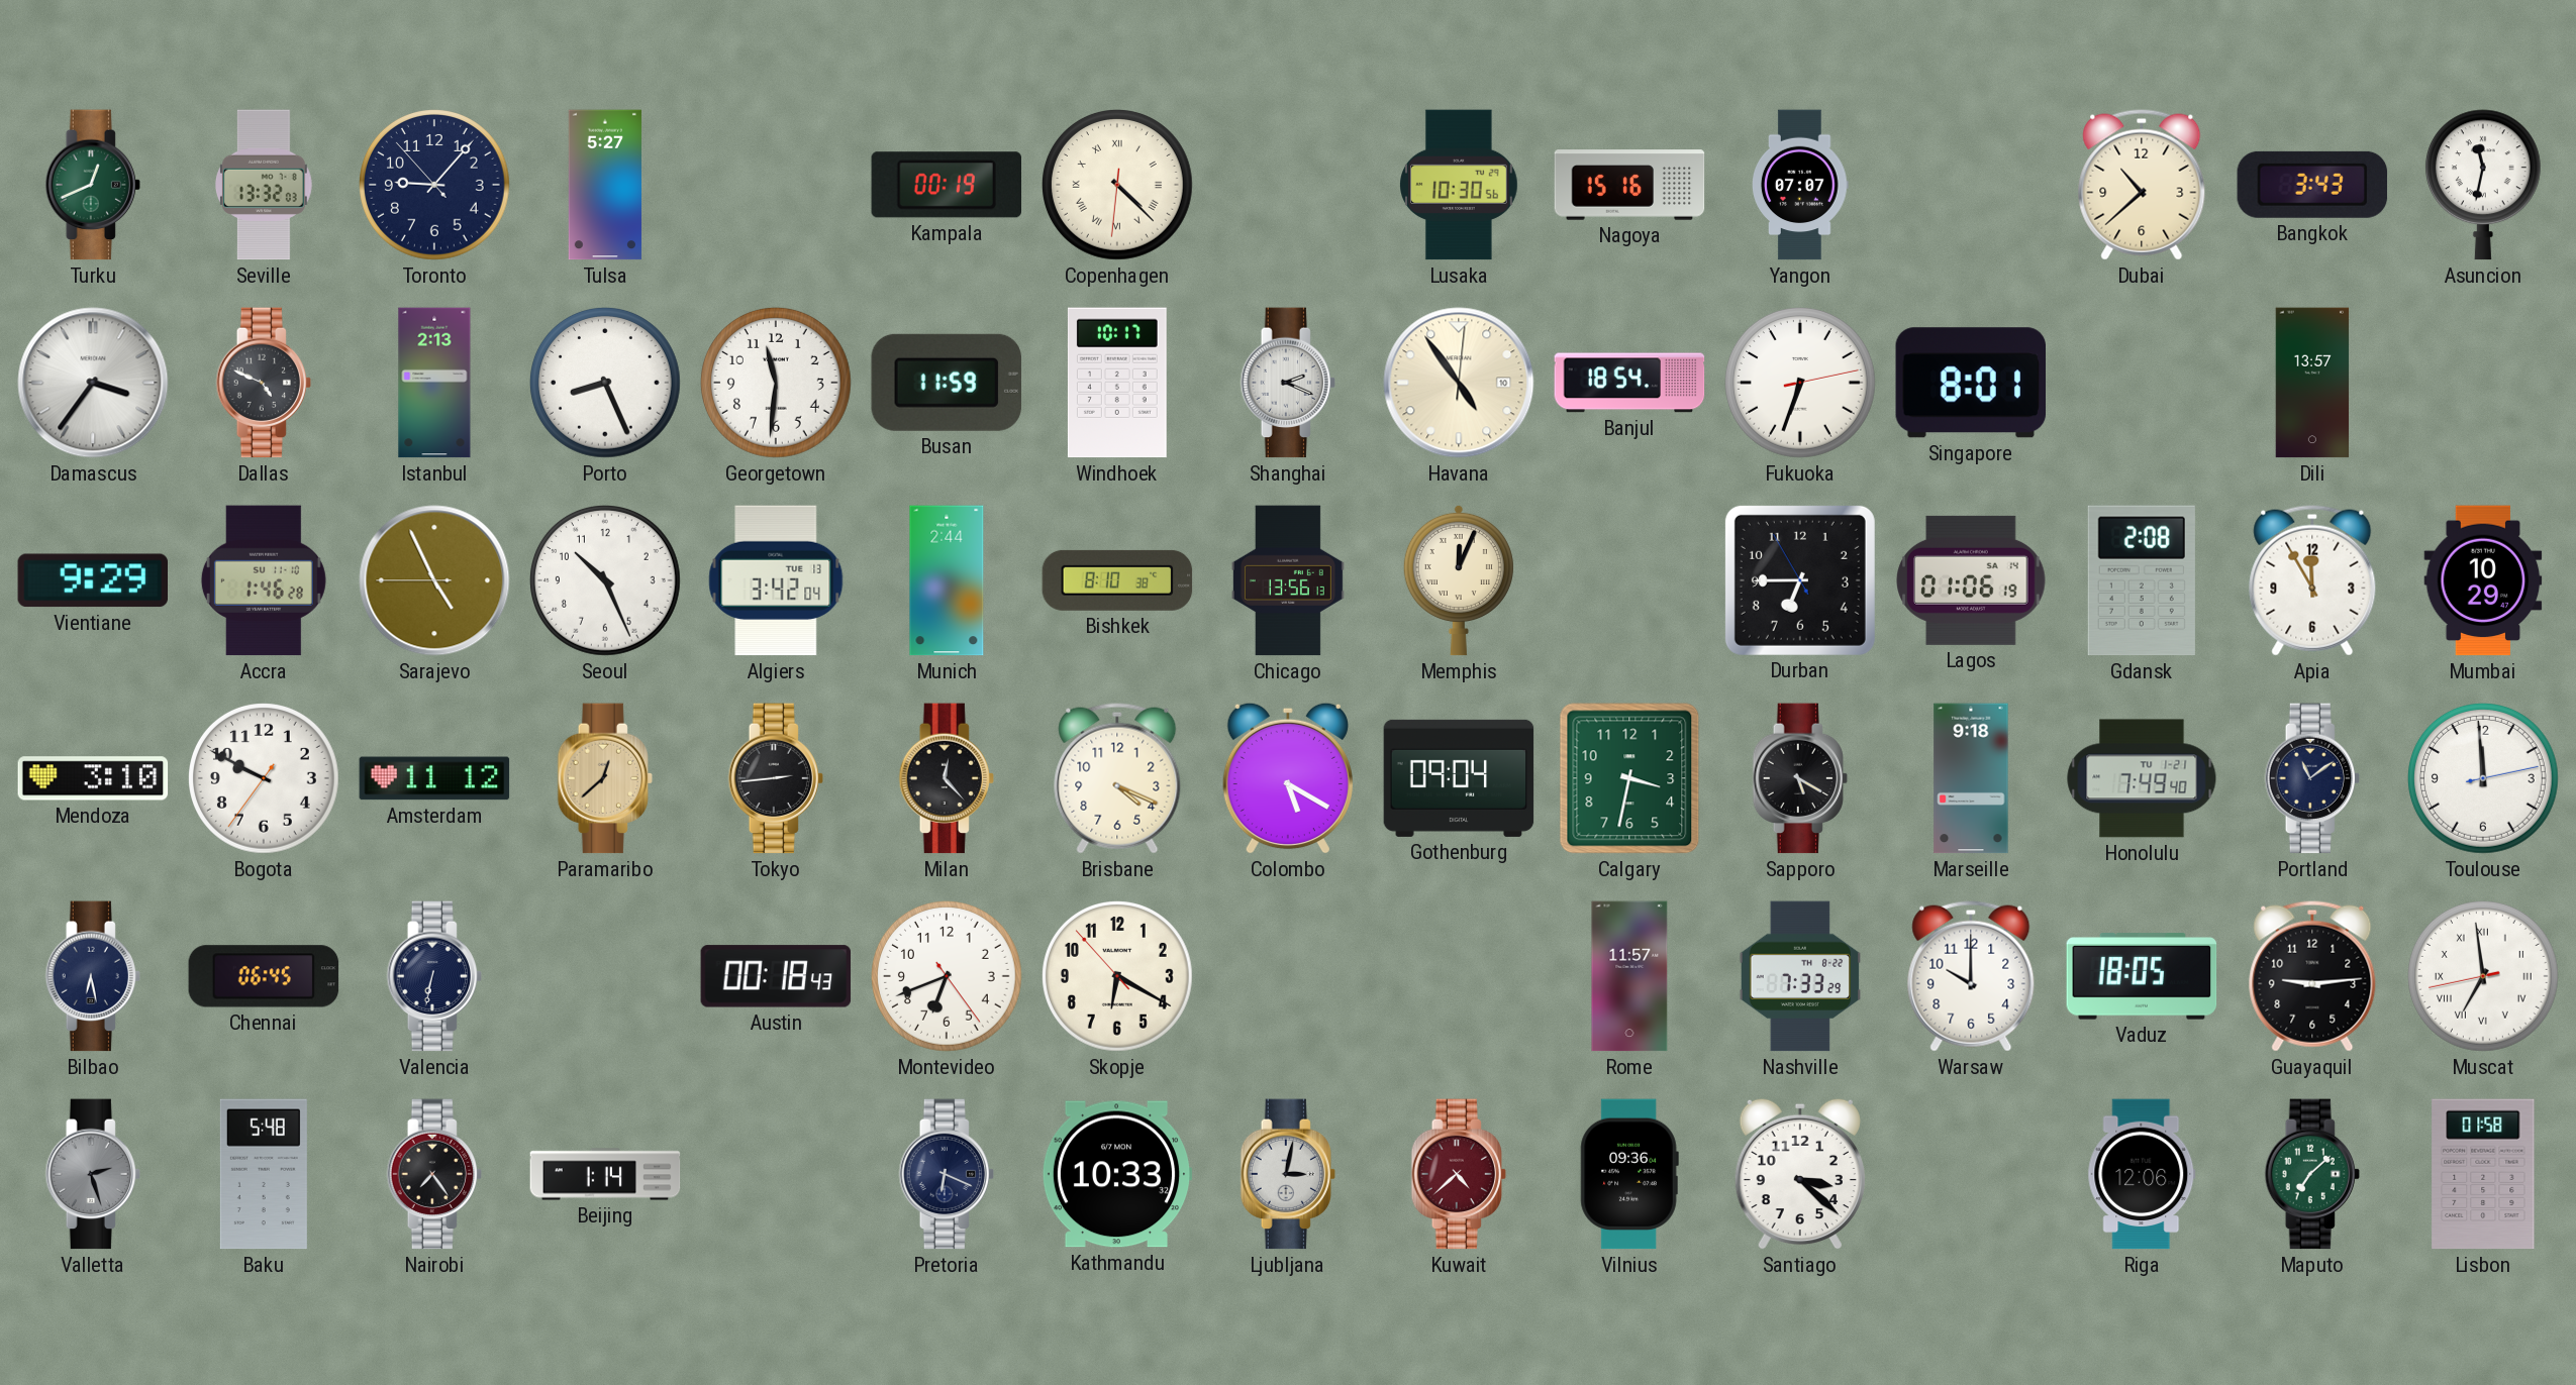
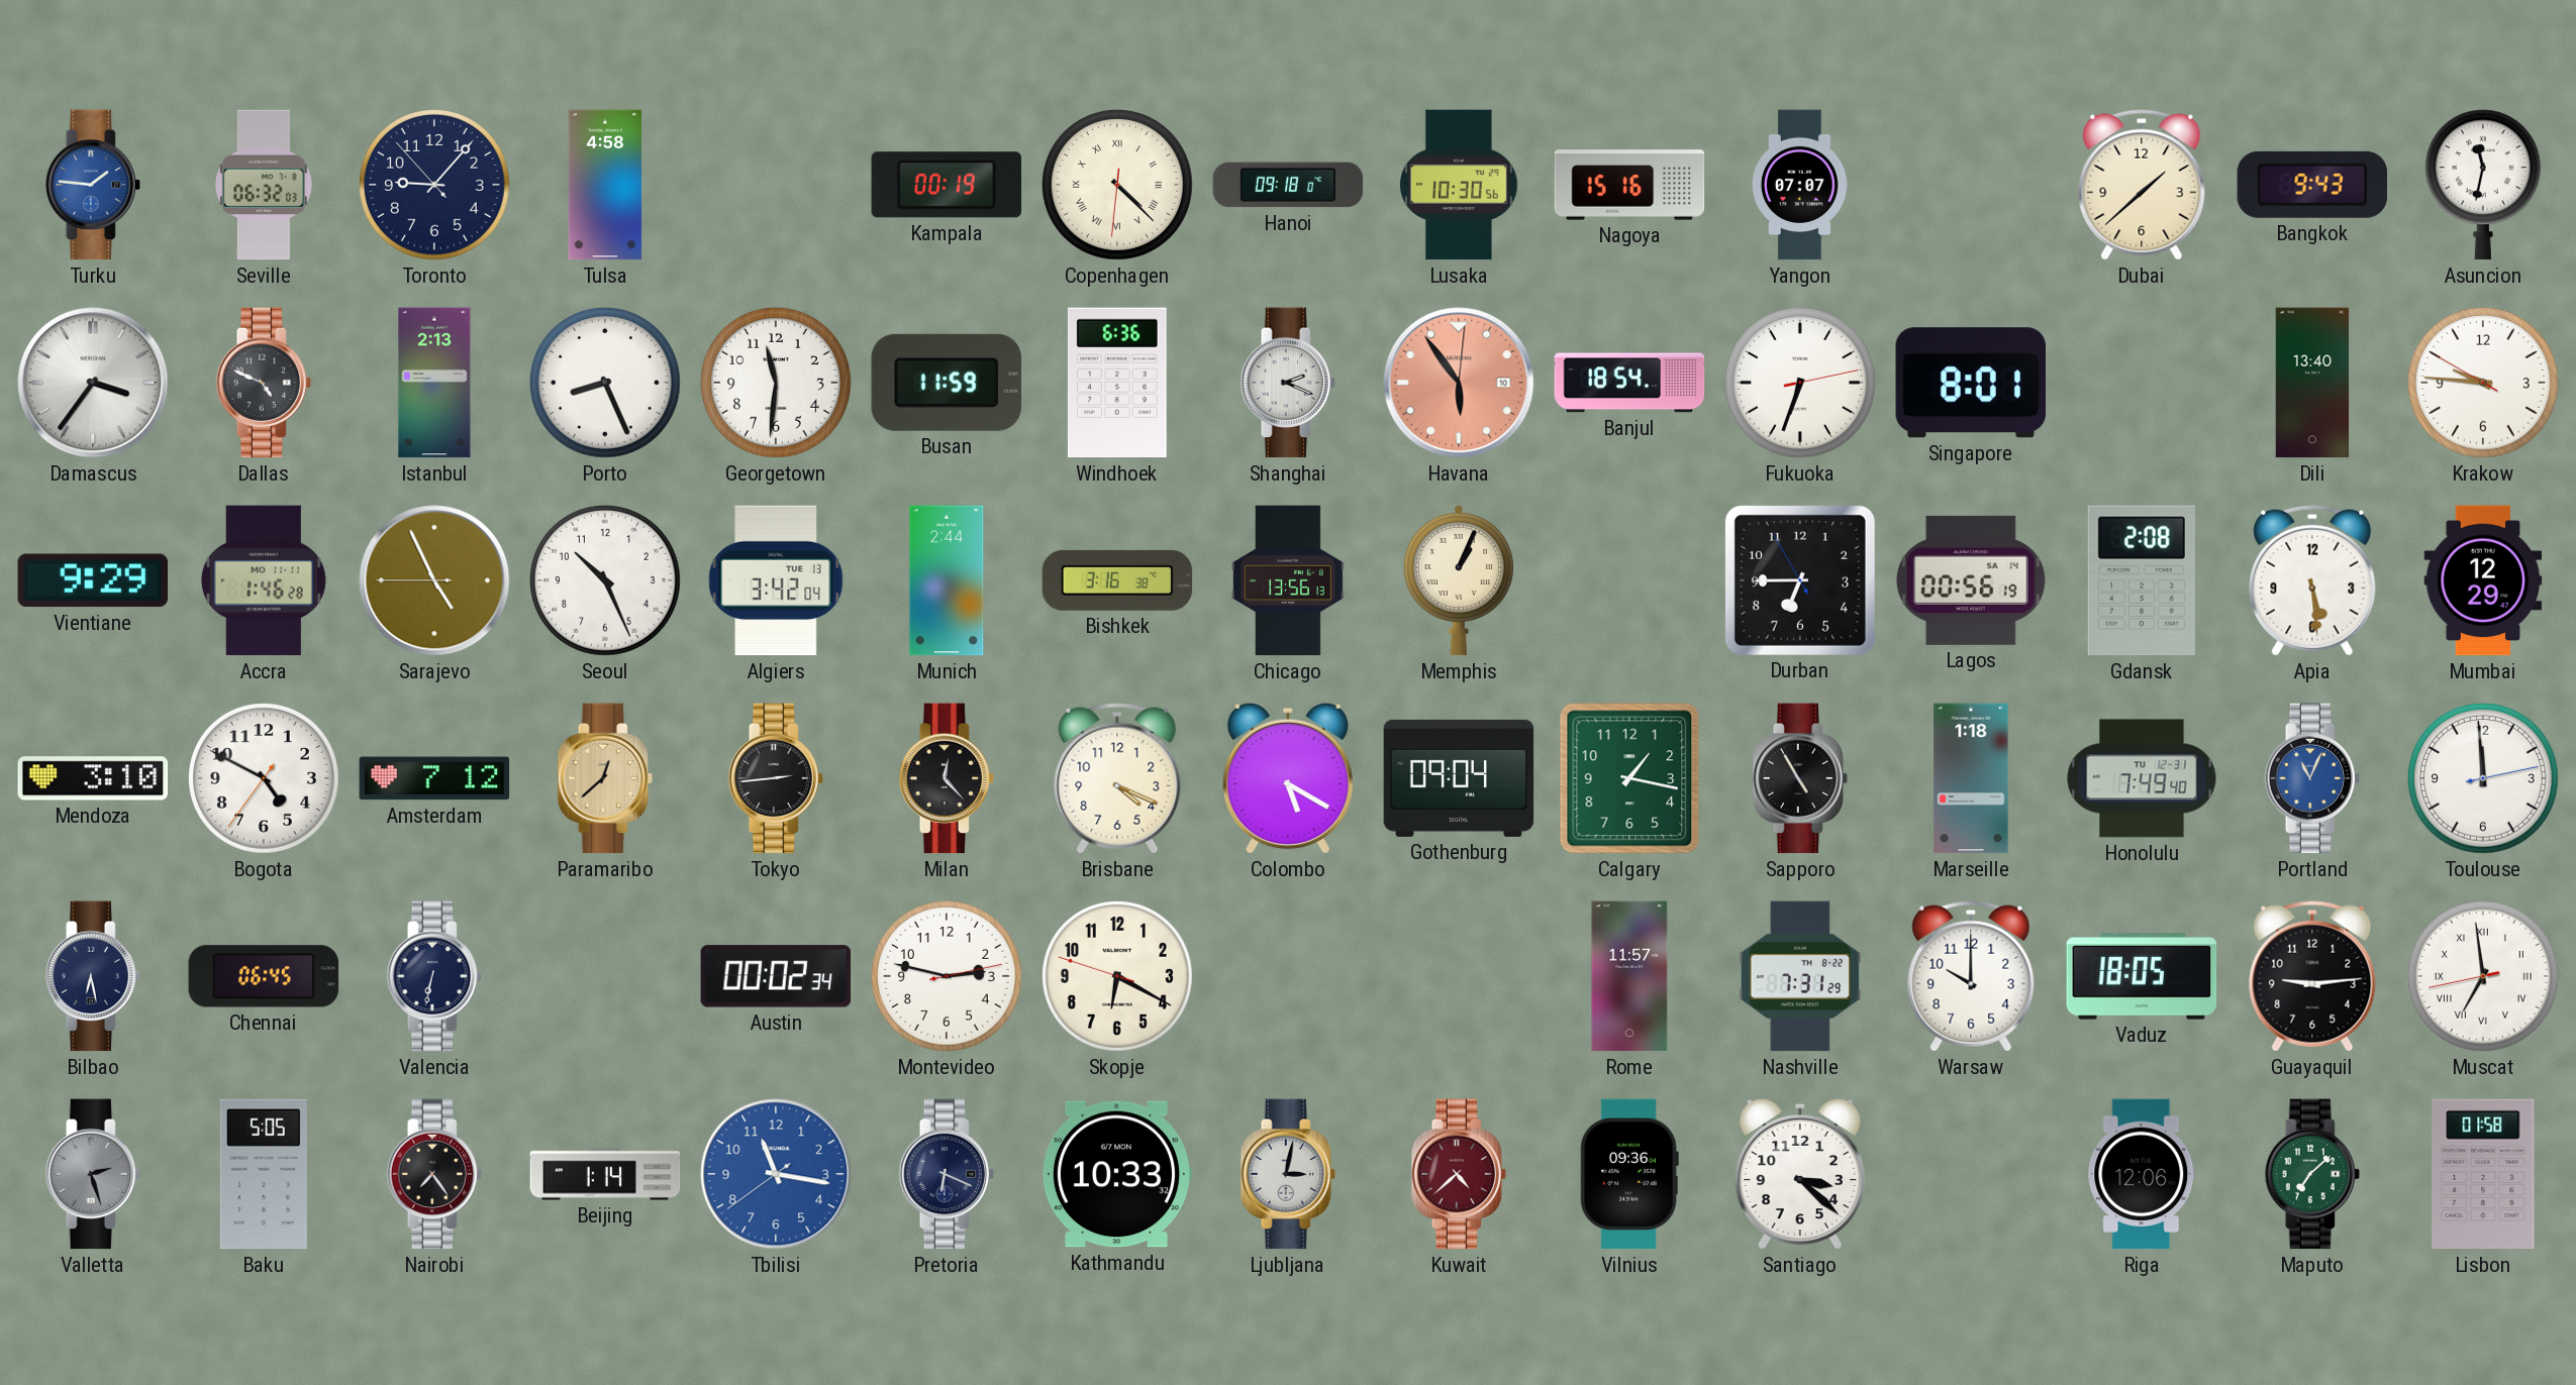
Turku: 12:41 -> 1:46 (93, 185)
Turku dial: green -> blue (93, 185)
Seville: 13:32 -> 06:32 (264, 185)
Tulsa: 5:27 -> 4:58 (605, 185)
Hanoi: none -> 09:18 (1288, 185)
Dubai: 10:38 -> 1:38 (2142, 185)
Bangkok: 3:43 -> 9:43 (2312, 185)
Windhoek: 10:17 -> 6:36 (1117, 383)
Havana: 4:54 -> 5:54 (1459, 383)
Havana dial: cream -> salmon (1459, 383)
Dili: 13:57 -> 13:40 (2312, 383)
Krakow: none -> 9:45 (2484, 384)
Accra date: SU 11-10 -> MO 11-11 (264, 580)
Bishkek: 8:10 -> 3:16 (1117, 580)
Memphis: 12:04 -> 1:04 (1459, 580)
Lagos: 01:06 -> 00:56 (1971, 580)
Apia: 11:55 -> 5:29 (2312, 580)
Mumbai: 10:29 -> 12:29 (2483, 580)
Bogota: 9:49 -> 4:49 (265, 779)
Amsterdam: 11:12 -> 7:12 (434, 778)
Calgary: 3:32 -> 1:17 (1629, 778)
Sapporo: 5:20 -> 4:55 (1800, 778)
Marseille: 9:18 -> 1:18 (1971, 778)
Honolulu date: TU 1-21 -> TU 12-31 (2142, 778)
Portland: 11:09 -> 11:04 (2312, 778)
Portland dial: navy -> blue (2312, 778)
Austin: 00:18 -> 00:02 (776, 976)
Montevideo: 6:41 -> 2:47 (948, 977)
Skopje: 6:19:53 -> 6:19:48 (1118, 977)
Nashville: 7:33 -> 7:31 (1800, 976)
Baku: 5:48 -> 5:05 (264, 1174)
Tbilisi: none -> 11:16 (776, 1174)
